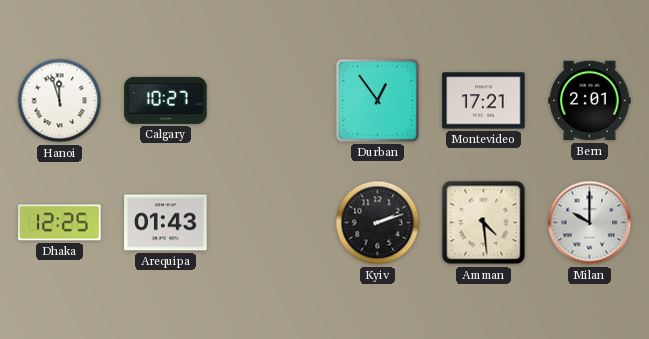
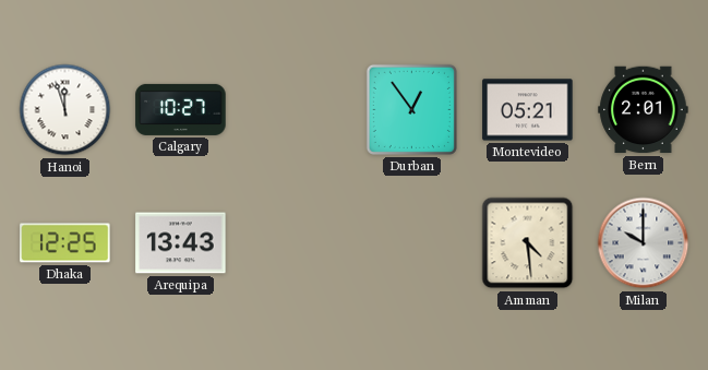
Montevideo: 17:21 -> 05:21 (528, 110)
Arequipa: 01:43 -> 13:43 (181, 243)
Kyiv: 2:12 -> none (378, 223)
